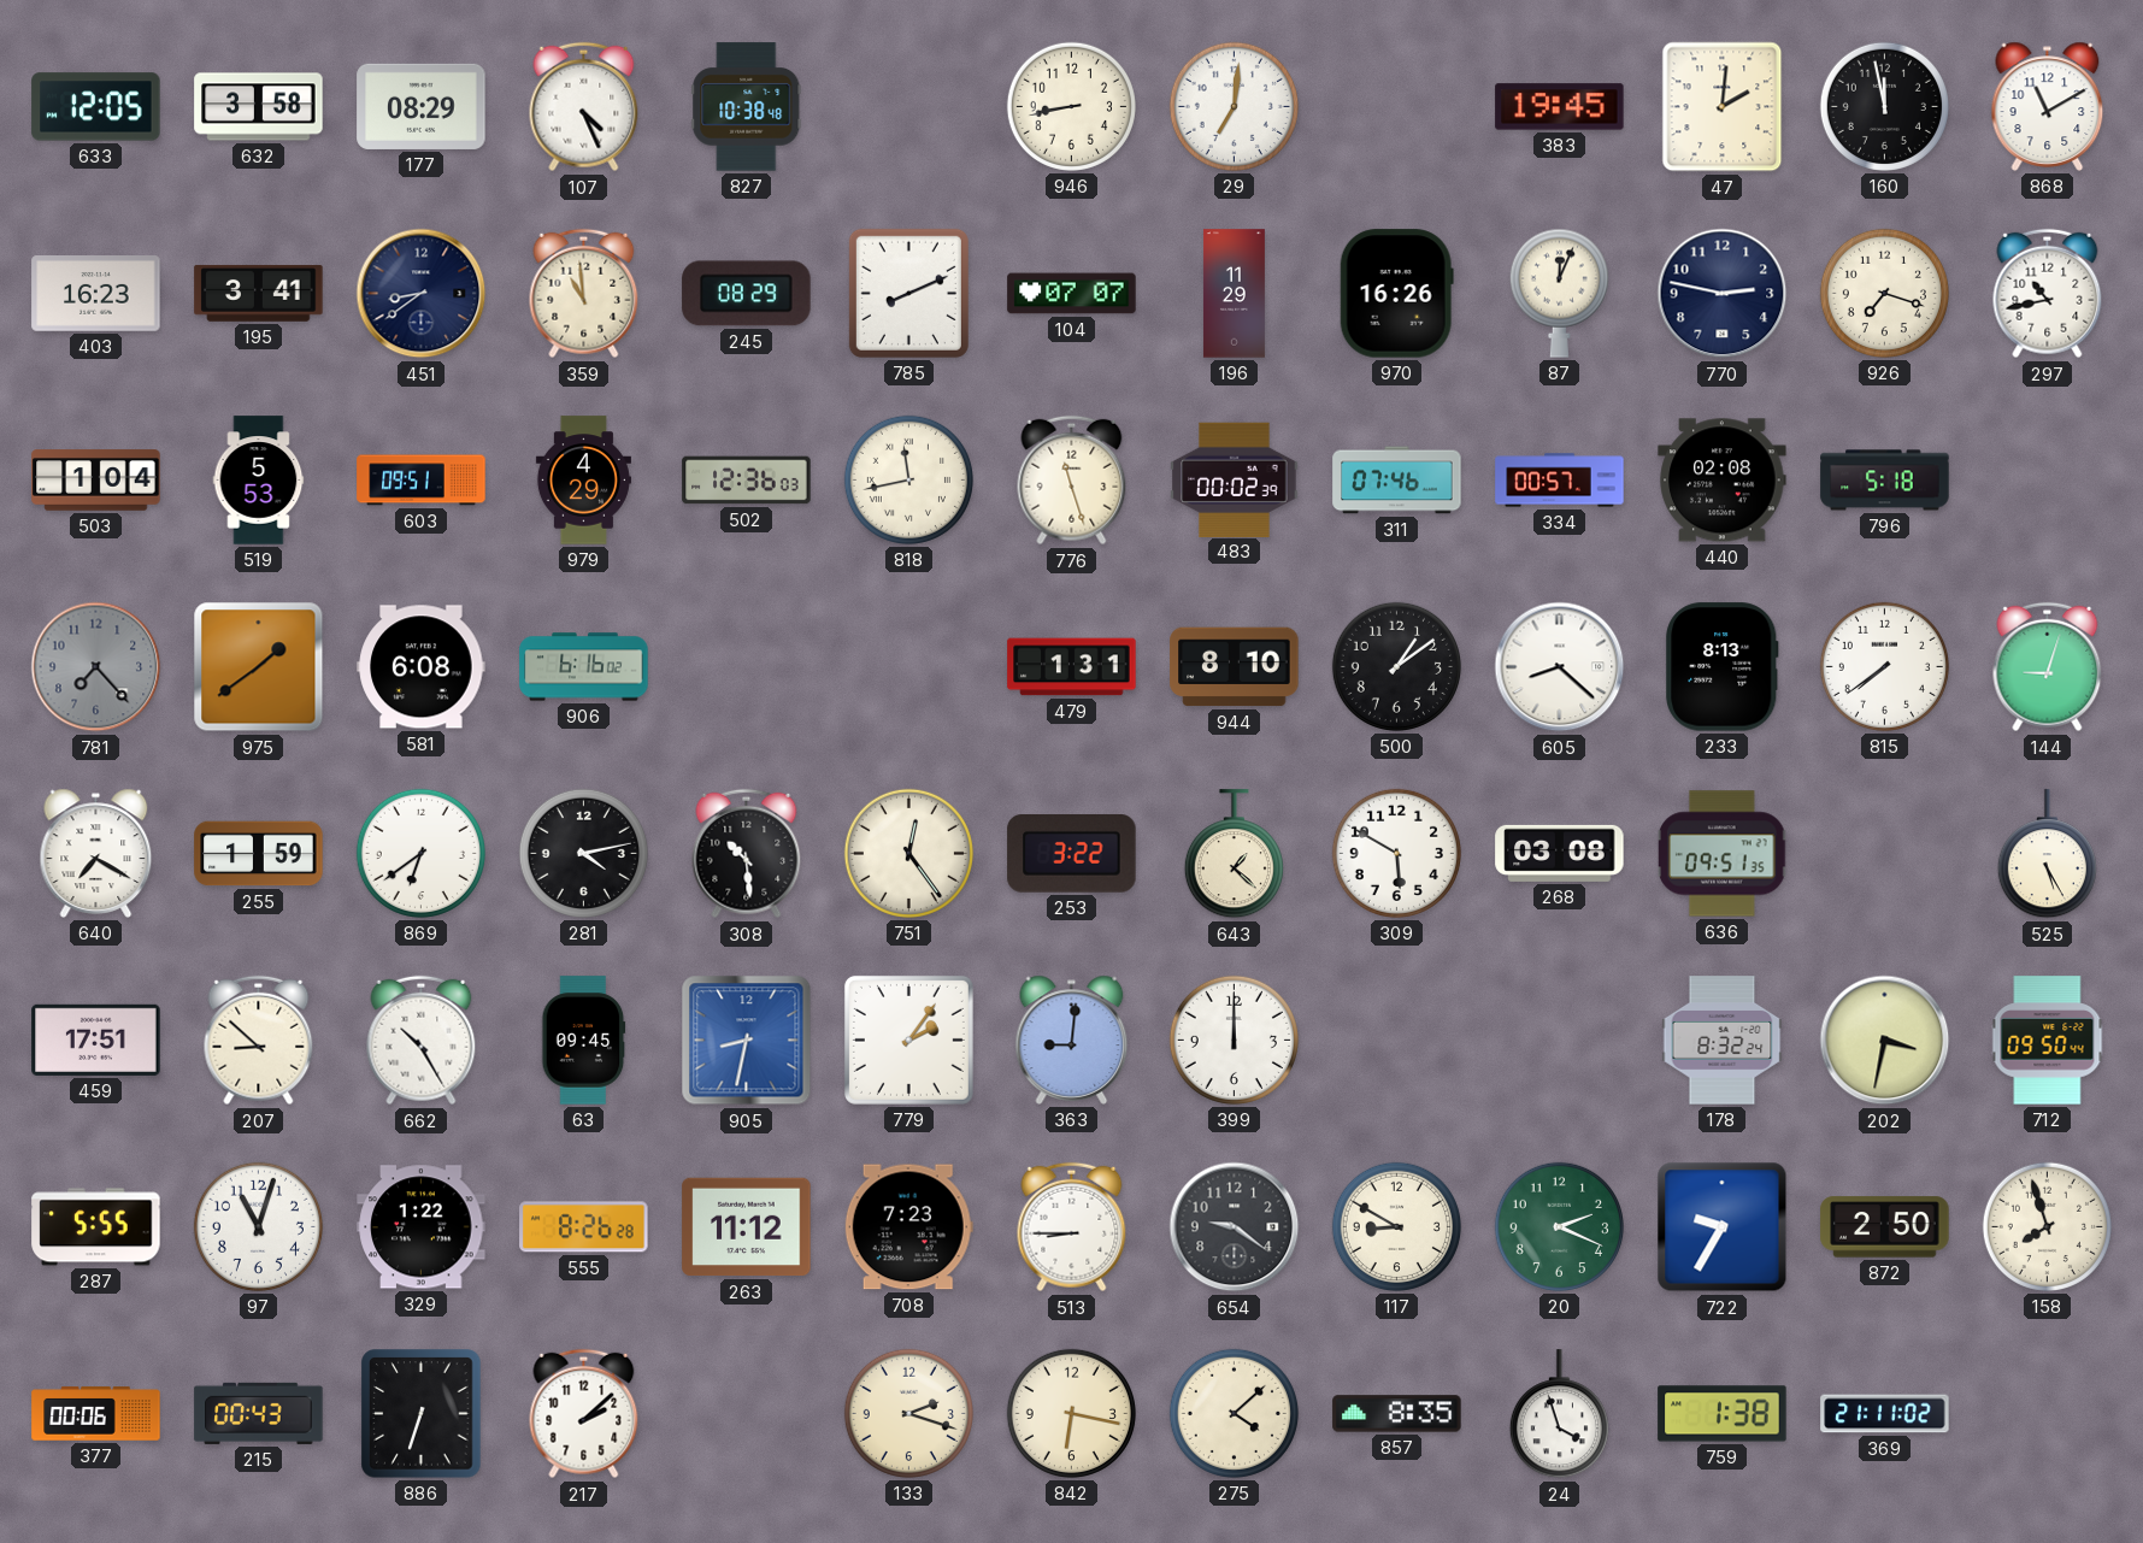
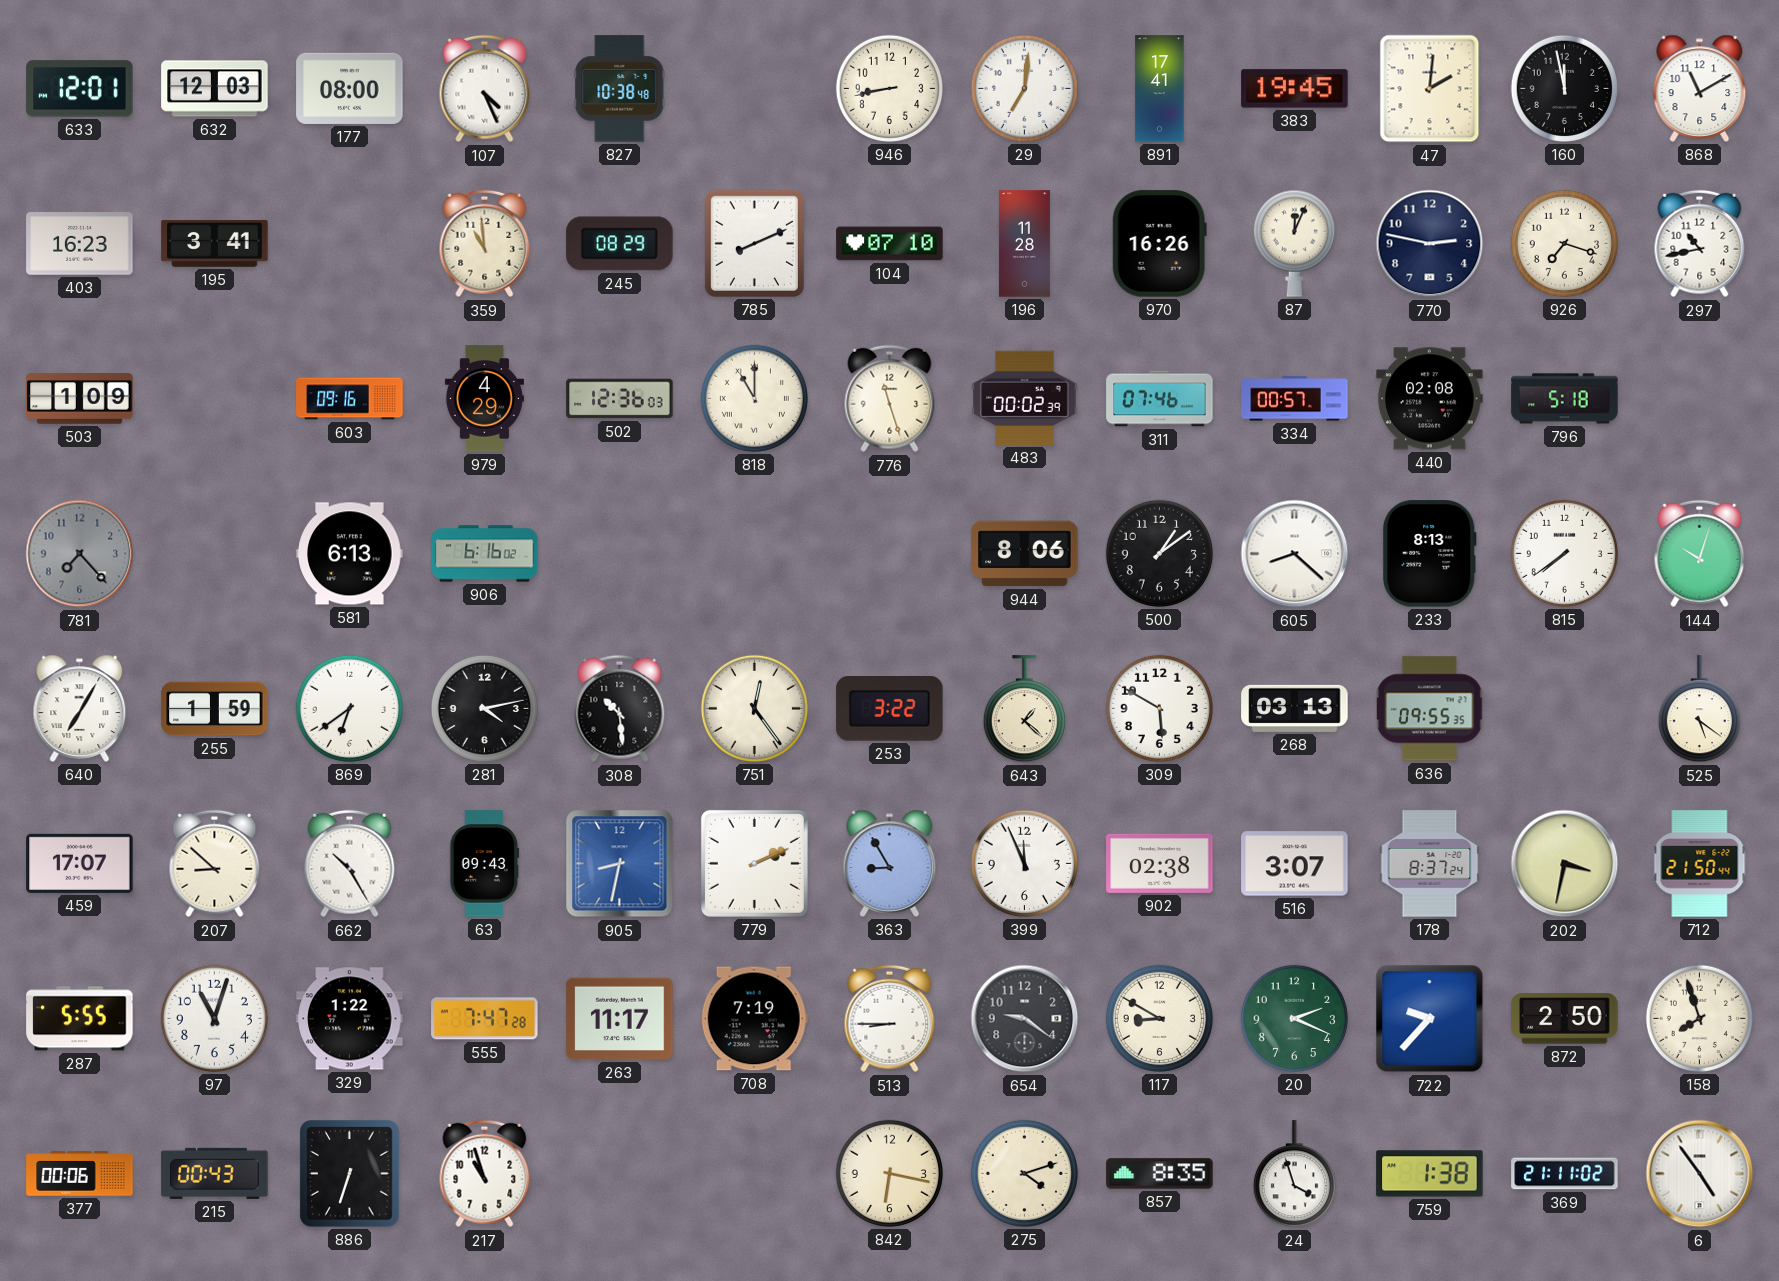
633: 12:05 -> 12:01 (80, 89)
632: 3:58 -> 12:03 (215, 89)
177: 08:29 -> 08:00 (350, 88)
891: none -> 17:41 (1160, 89)
451: 8:39 -> none (422, 294)
104: 07:07 -> 07:10 (890, 244)
196: 11:29 -> 11:28 (1024, 244)
503: 1:04 -> 1:09 (80, 399)
519: 5:53 -> none (259, 481)
603: 09:51 -> 09:16 (350, 399)
818: 11:43 -> 11:00 (754, 398)
975: 1:39 -> none (259, 667)
581: 6:08 -> 6:13 (350, 554)
479: 1:31 -> none (1072, 667)
944: 8:10 -> 8:06 (1025, 554)
144: 9:03 -> 10:03 (1700, 554)
640: 7:20 -> 7:05 (80, 708)
268: 03:08 -> 03:13 (1295, 708)
636: 09:51 -> 09:55 (1431, 709)
525: 5:25 -> 5:21 (1699, 709)
459: 17:51 -> 17:07 (80, 863)
63: 09:45 -> 09:43 (485, 864)
779: 2:06 -> 2:11 (754, 863)
363: 9:01 -> 8:55 (890, 863)
399: 12:00 -> 11:56 (1024, 863)
902: none -> 02:38 (1160, 863)
516: none -> 3:07 (1295, 864)
178: 8:32 -> 8:37 (1430, 864)
712: 09:50 -> 21:50 (1700, 864)
555: 8:26 -> 7:47 (485, 1019)
263: 11:12 -> 11:17 (620, 1019)
708: 7:23 -> 7:19 (754, 1019)
722: 9:35 -> 9:37 (1430, 1019)
217: 2:08 -> 10:57 (485, 1174)
133: 2:18 -> none (908, 1413)
275: 4:08 -> 4:12 (1024, 1173)
6: none -> 4:54 (1700, 1174)
